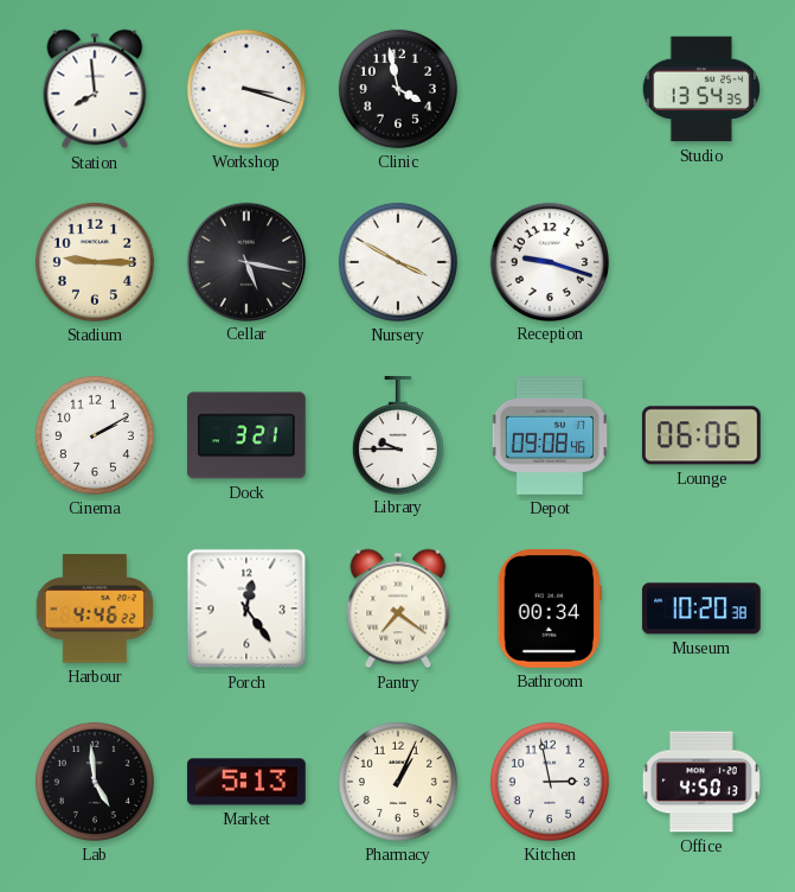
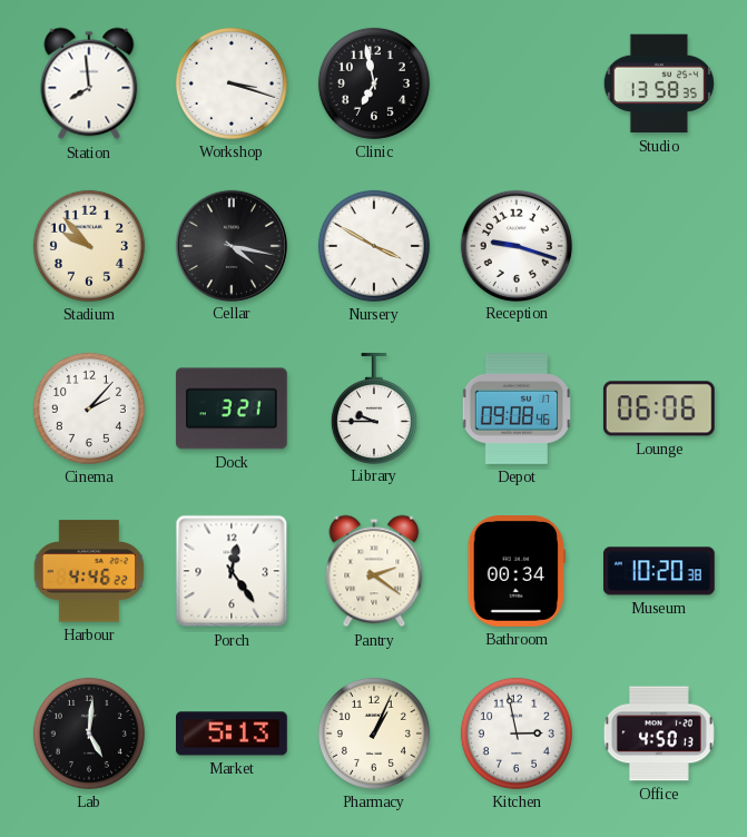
Clinic: 3:58 -> 6:58 (374, 83)
Studio: 13:54 -> 13:58 (659, 83)
Stadium: 9:15 -> 9:53 (89, 246)
Cellar: 5:17 -> 4:17 (230, 245)
Cinema: 2:10 -> 2:07 (89, 408)
Pantry: 7:21 -> 2:21 (374, 571)
Lab: 4:59 -> 5:01 (89, 733)
